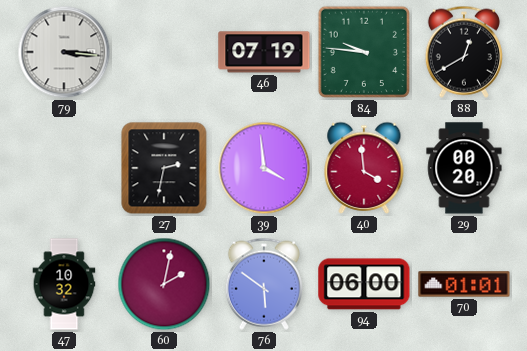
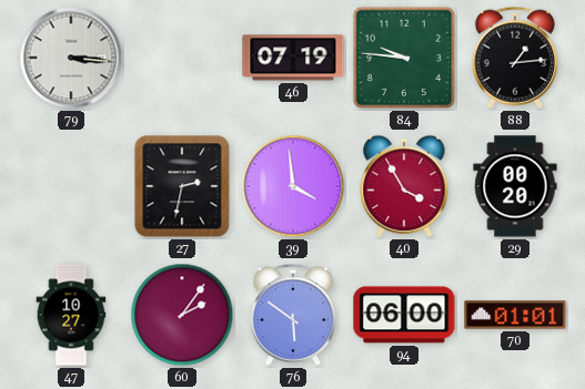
88: 12:40 -> 1:14 (515, 58)
40: 3:59 -> 3:55 (404, 186)
47: 10:32 -> 10:27 (71, 315)
60: 2:02 -> 2:06 (182, 315)
